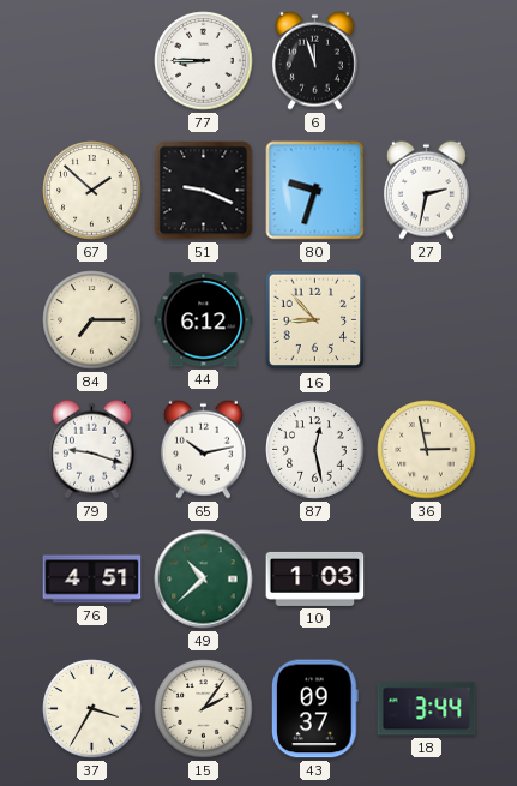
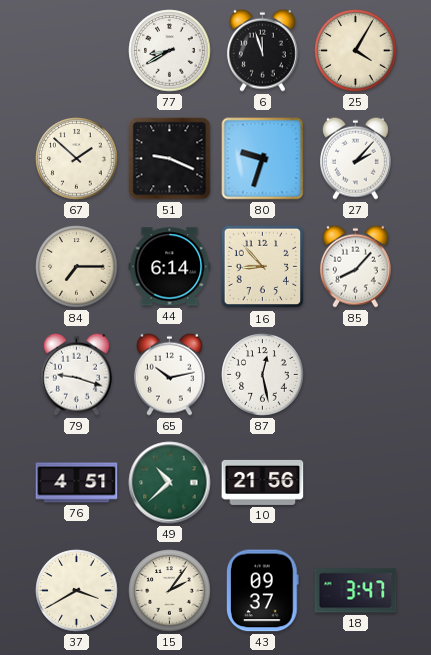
77: 8:45 -> 8:40 (170, 51)
25: none -> 4:05 (356, 51)
27: 2:32 -> 2:07 (355, 158)
44: 6:12 -> 6:14 (170, 267)
85: none -> 8:07 (355, 266)
36: 2:58 -> none (427, 450)
10: 1:03 -> 21:56 (263, 482)
37: 3:35 -> 3:40 (77, 591)
18: 3:44 -> 3:47 (356, 591)
